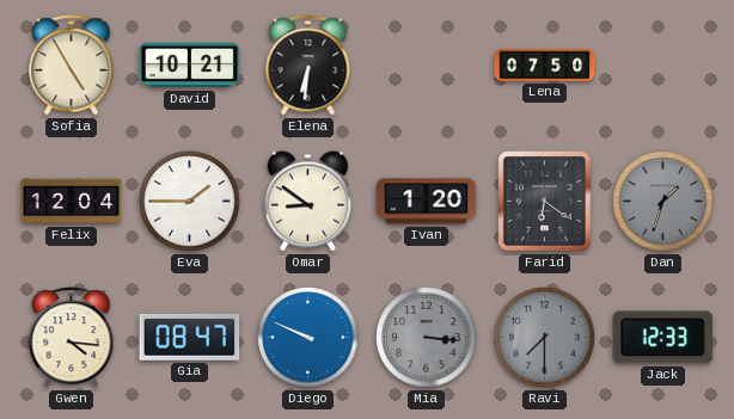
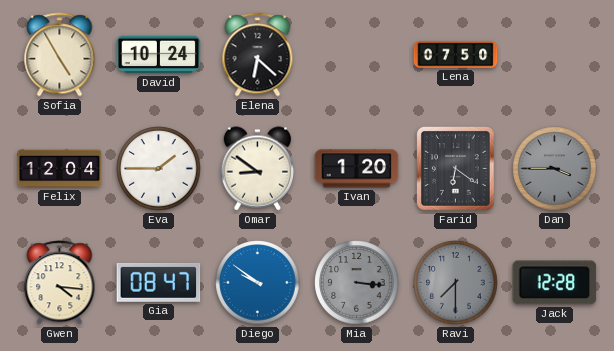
David: 10:21 -> 10:24 (159, 55)
Elena: 6:31 -> 6:22 (258, 55)
Dan: 1:33 -> 3:45 (555, 169)
Diego: 9:49 -> 9:51 (258, 283)
Jack: 12:33 -> 12:28 (555, 283)
